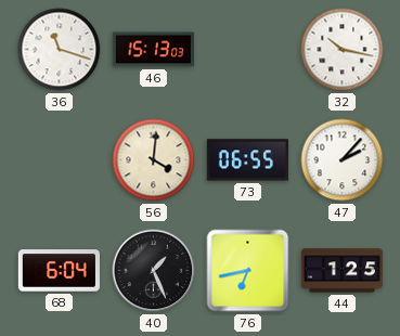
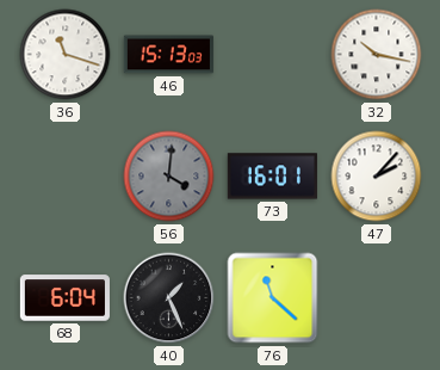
56 dial: cream -> grey (169, 177)
73: 06:55 -> 16:01 (272, 177)
76: 6:43 -> 11:22 (273, 298)
44: 1:25 -> none (341, 271)
